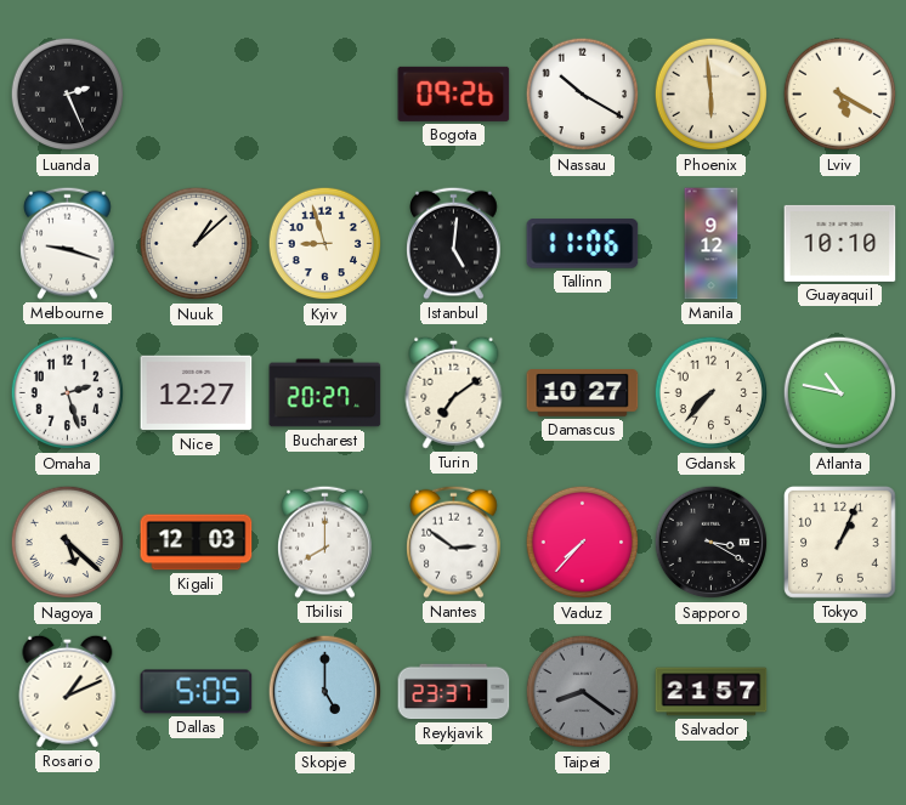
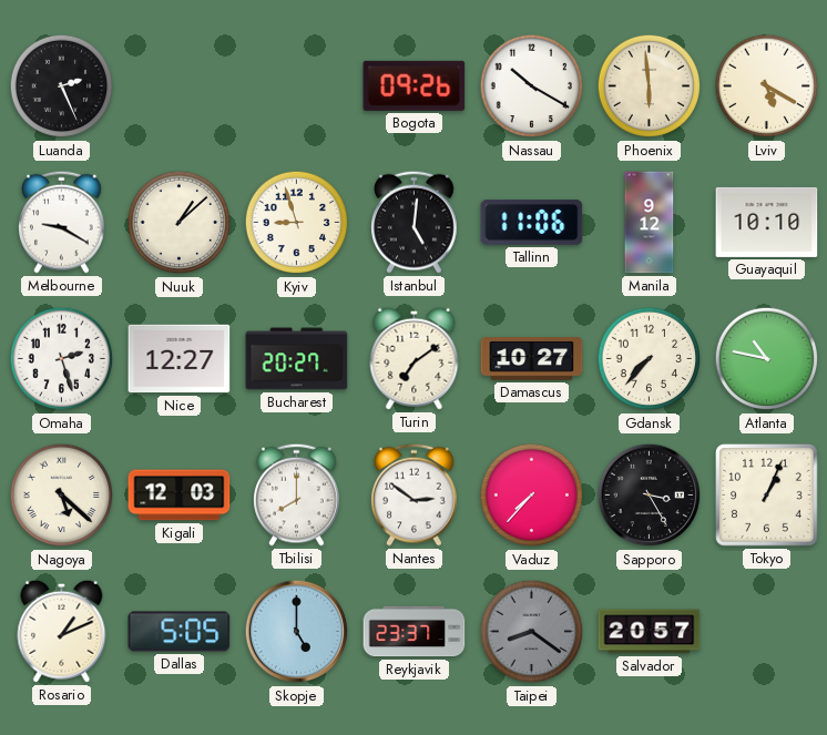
Melbourne: 9:18 -> 9:20 (62, 222)
Sapporo: 3:20 -> 3:25 (650, 496)
Salvador: 21:57 -> 20:57 (650, 632)
